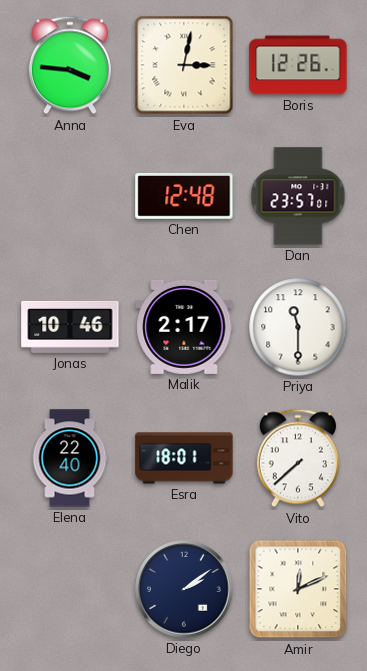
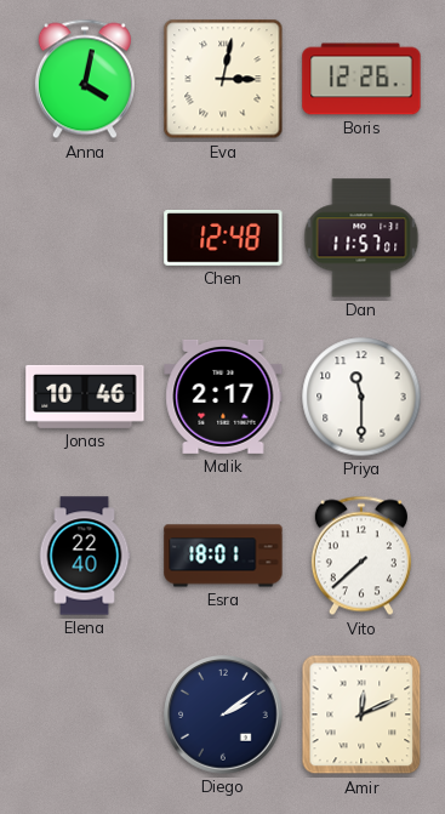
Anna: 3:46 -> 4:02 (85, 79)
Dan: 23:57 -> 11:57 (361, 238)
